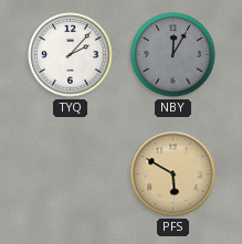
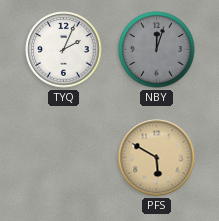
TYQ: 2:07 -> 2:04 (64, 50)
NBY: 12:05 -> 12:03 (157, 50)
